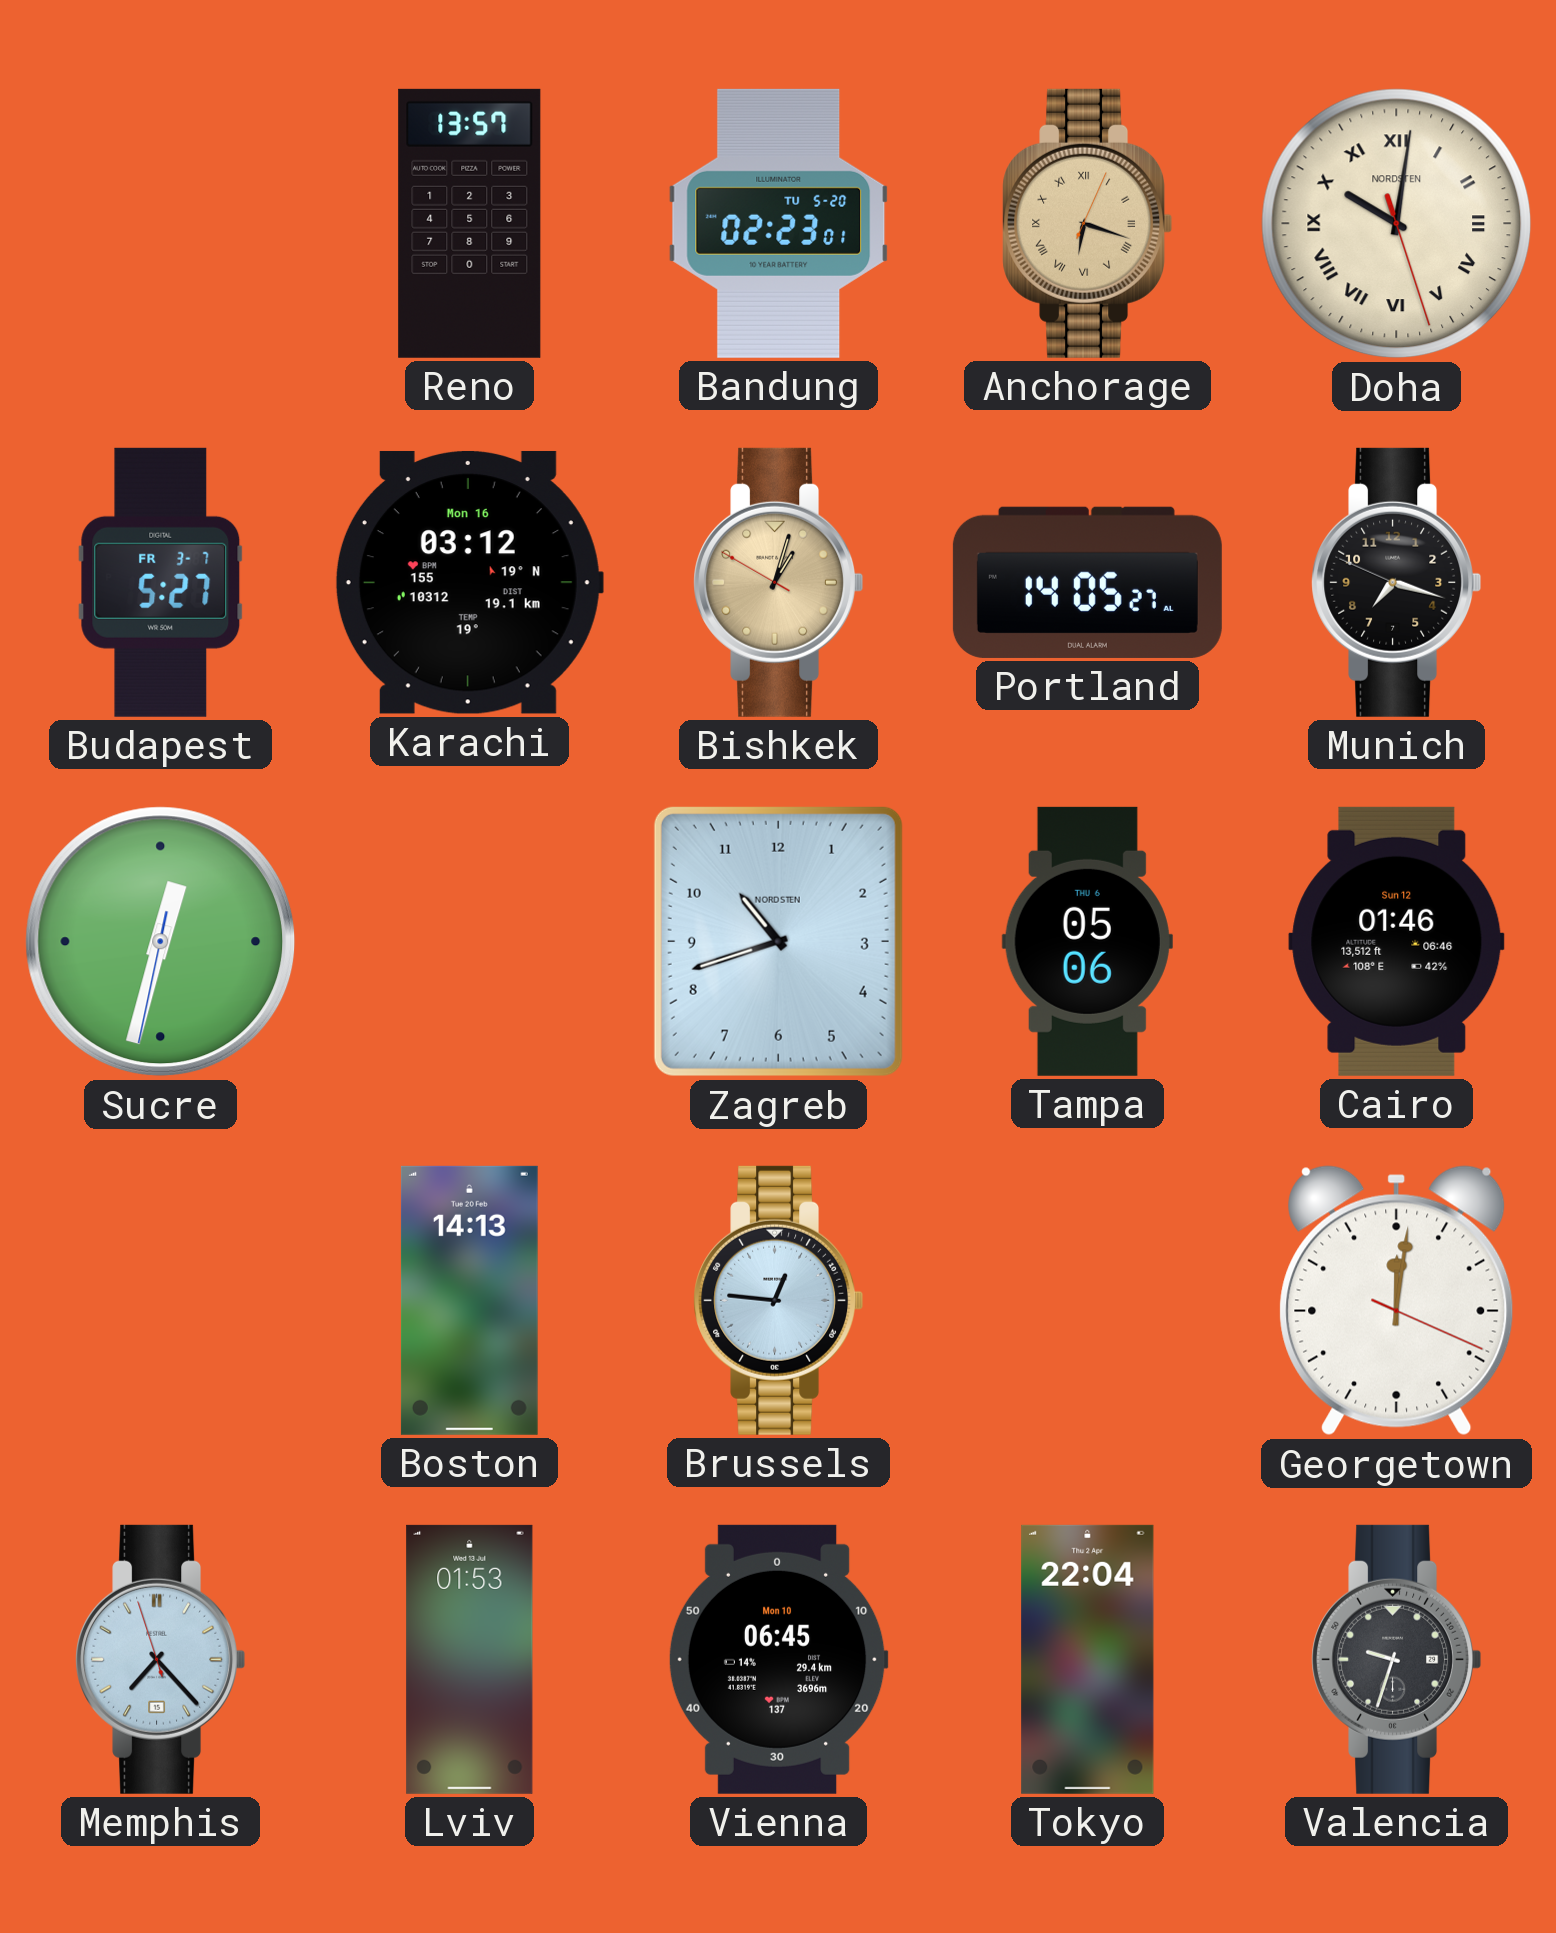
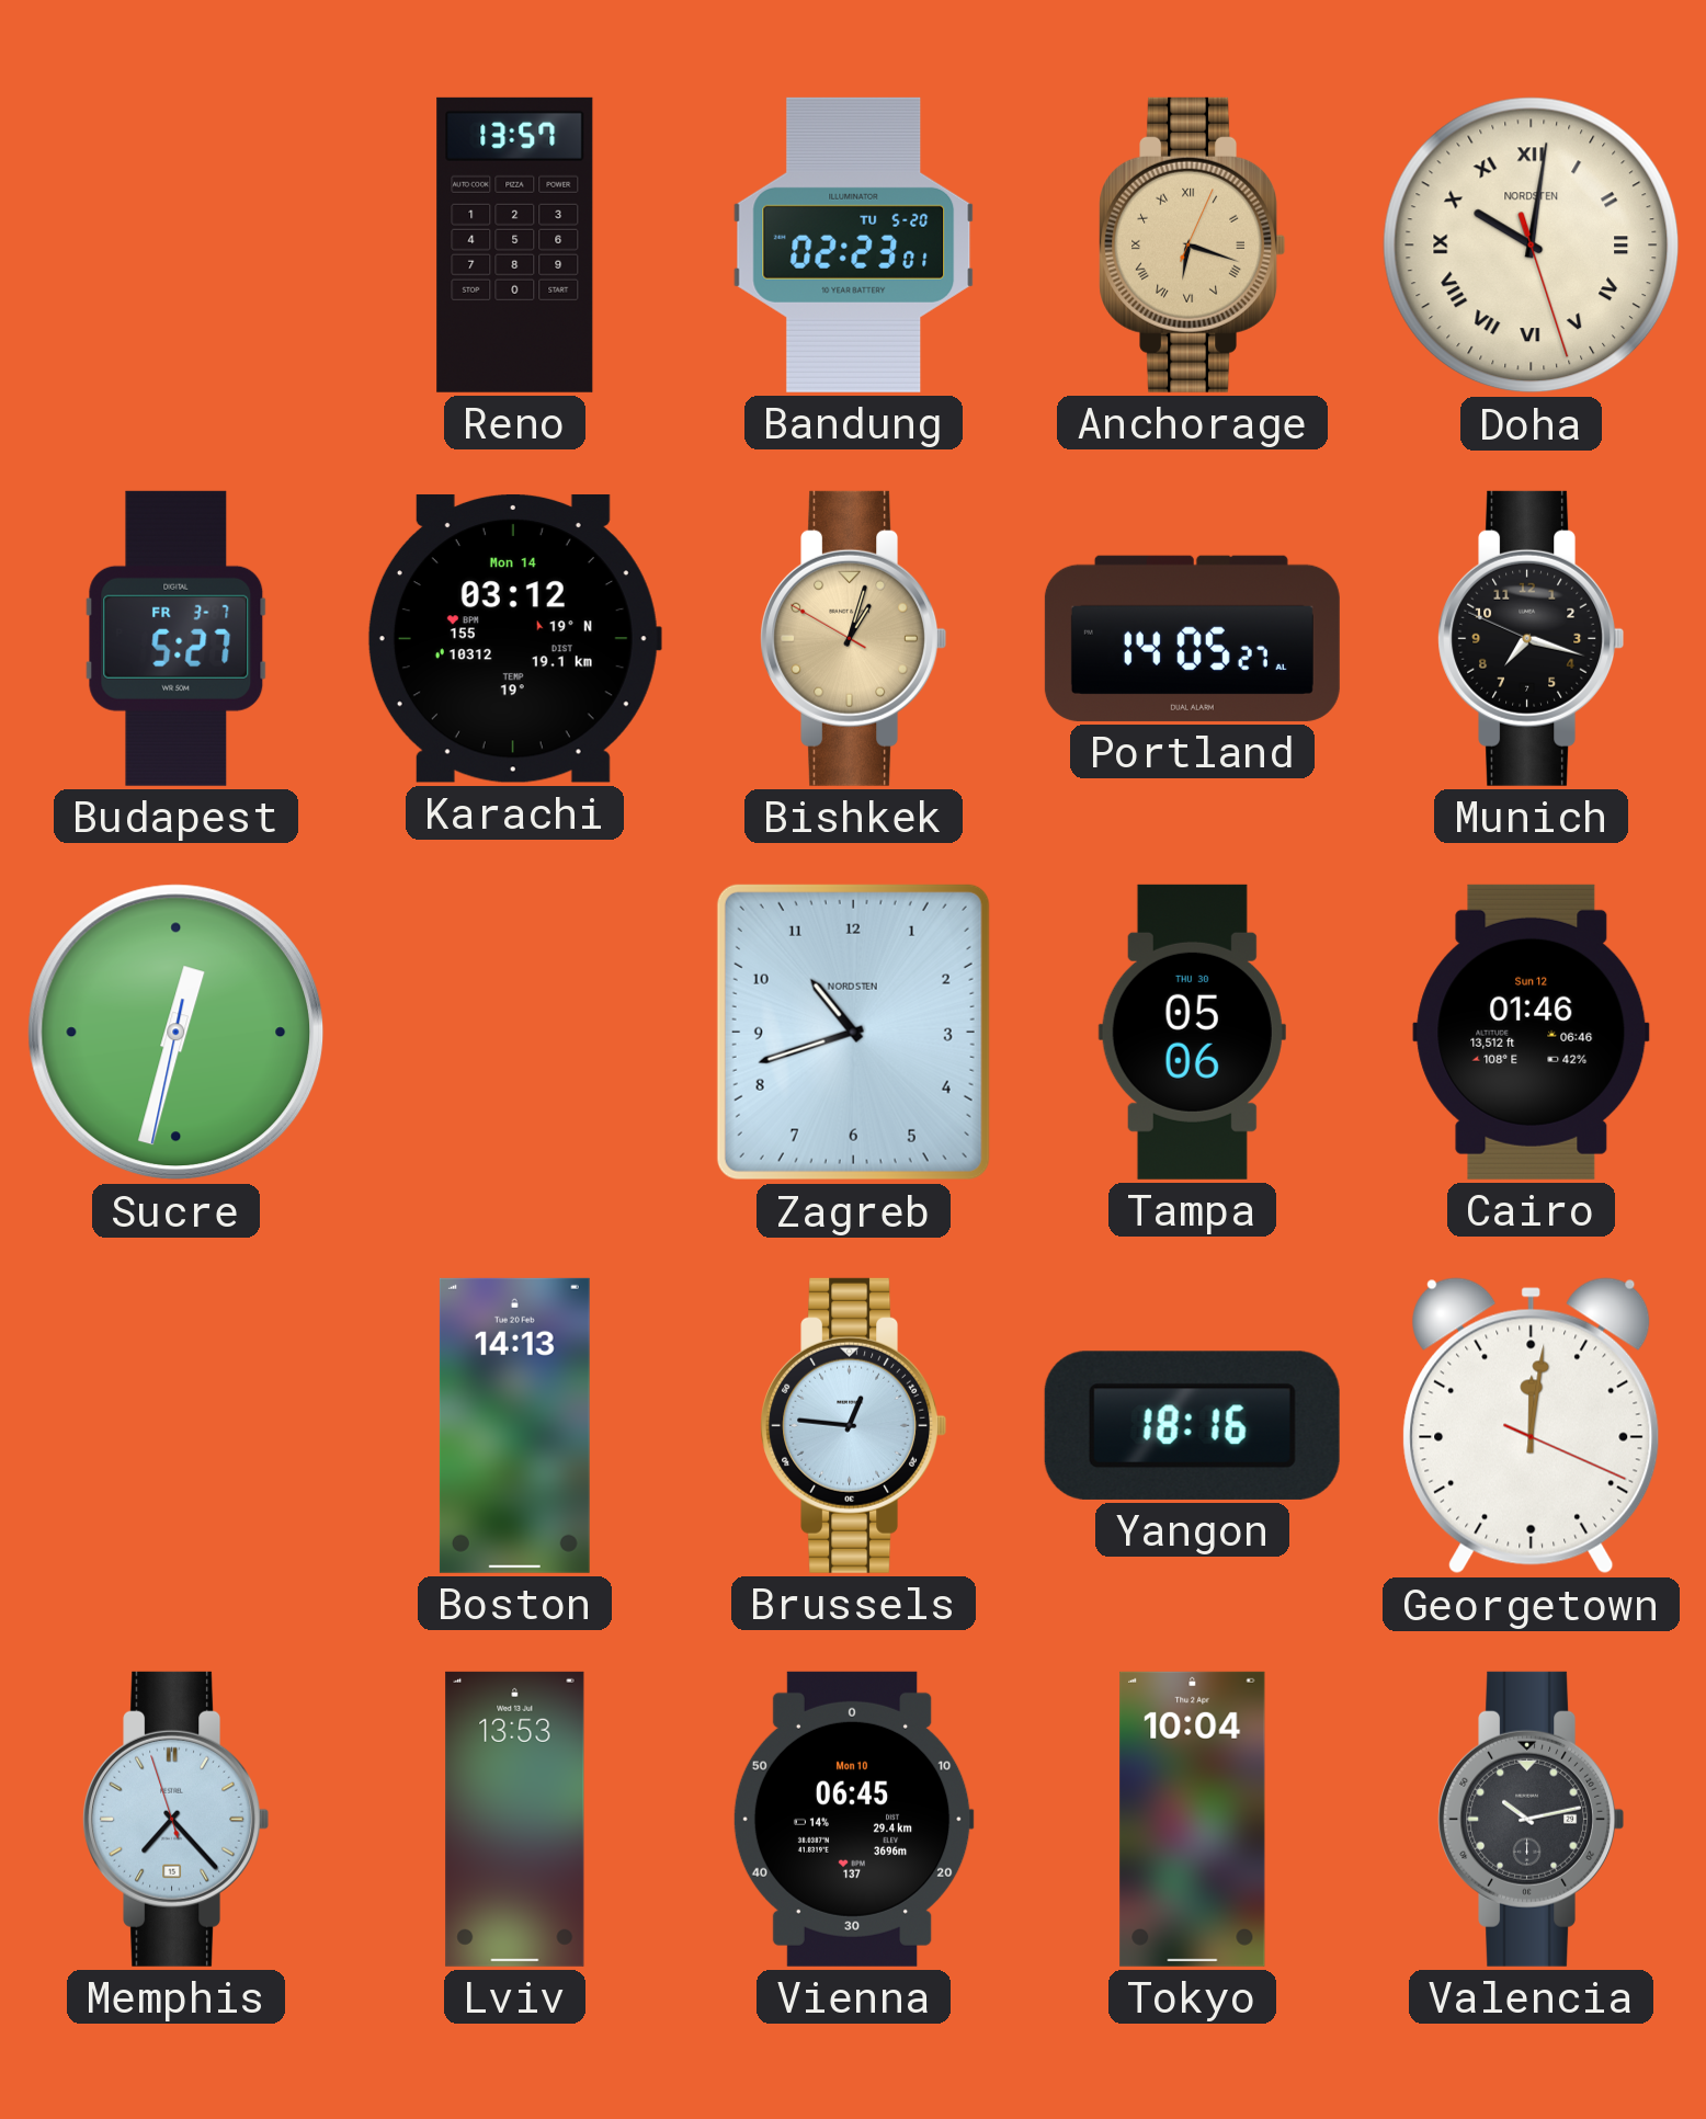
Karachi date: Mon 16 -> Mon 14 (514, 638)
Tampa date: THU 6 -> THU 30 (1192, 1032)
Yangon: none -> 18:16 (1192, 1425)
Lviv: 01:53 -> 13:53 (515, 1819)
Tokyo: 22:04 -> 10:04 (1193, 1819)
Valencia: 9:33 -> 10:13 (1532, 1819)
